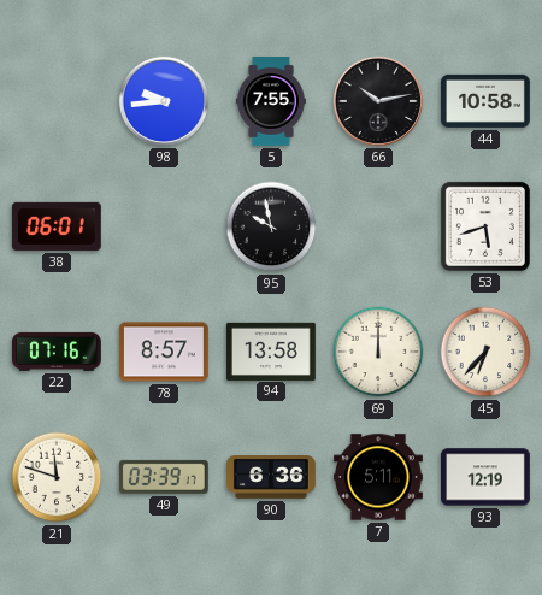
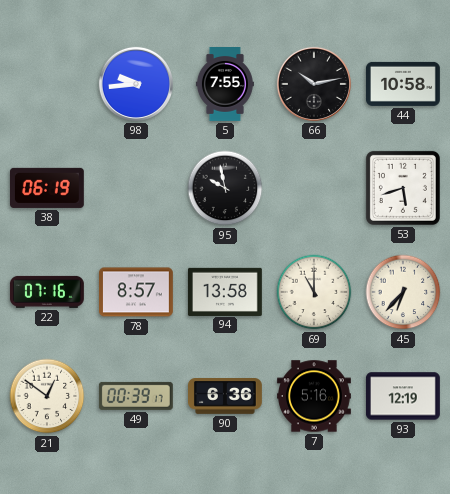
38: 06:01 -> 06:19 (47, 188)
69: 12:00 -> 11:00 (314, 292)
21: 11:48 -> 12:51 (47, 396)
49: 03:39 -> 00:39 (136, 396)
7: 5:11 -> 5:16 (315, 396)
